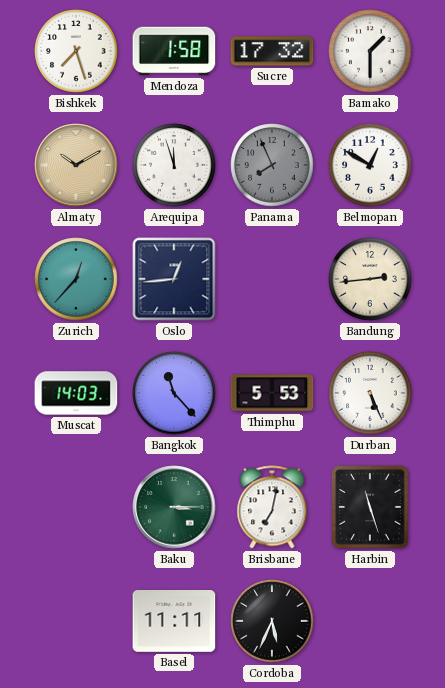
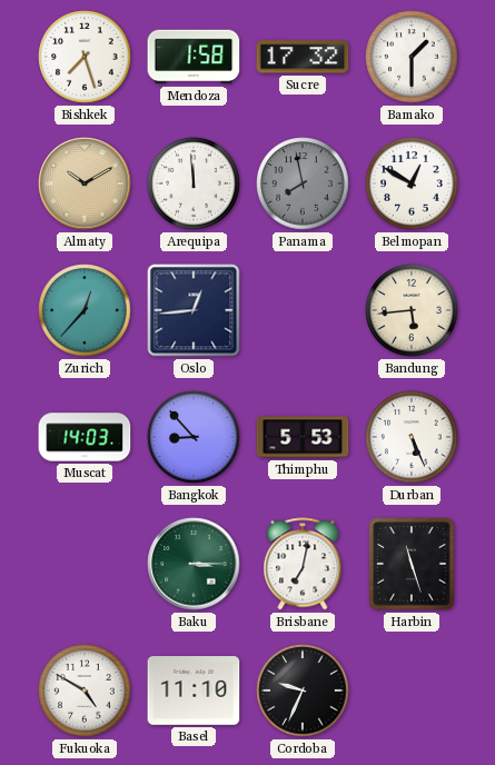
Arequipa: 11:57 -> 11:59 (194, 183)
Panama: 7:56 -> 7:58 (303, 183)
Bandung: 2:44 -> 5:44 (412, 310)
Bangkok: 11:23 -> 8:53 (194, 437)
Fukuoka: none -> 4:50 (85, 691)
Basel: 11:11 -> 11:10 (194, 692)
Cordoba: 5:34 -> 9:34 (303, 691)
